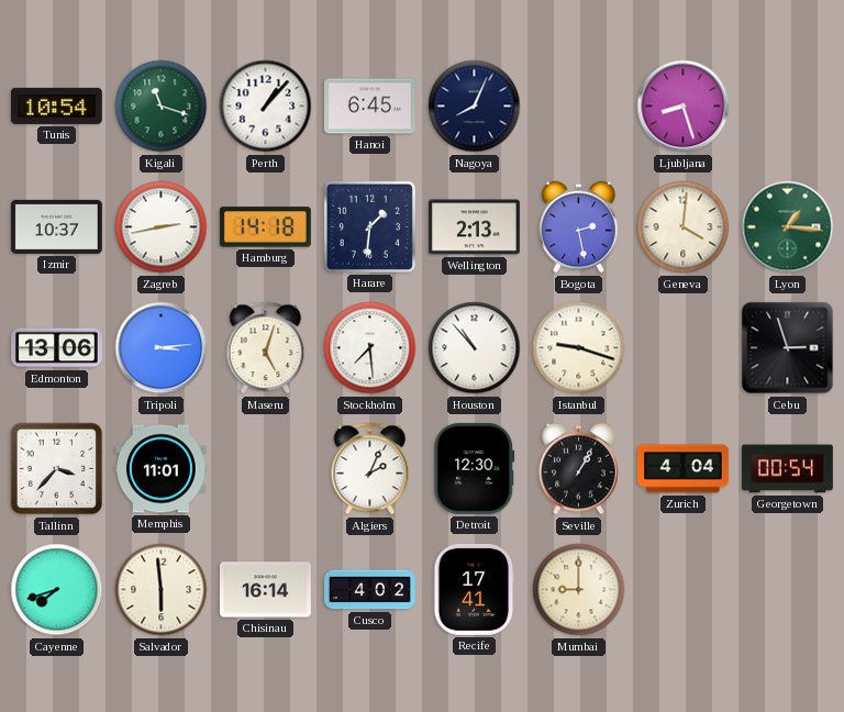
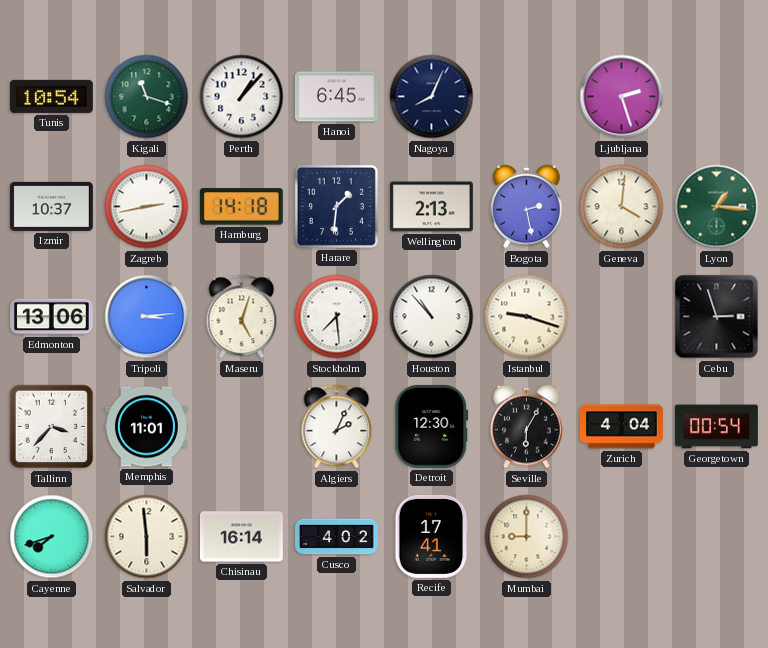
Ljubljana: 8:27 -> 2:27 (622, 97)
Seville: 1:05 -> 6:05 (527, 427)
